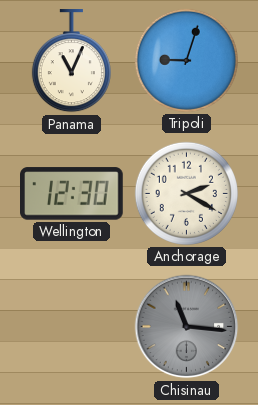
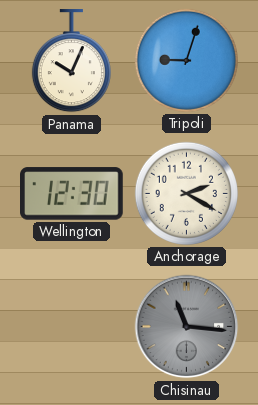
Panama: 11:04 -> 10:04 (71, 61)
